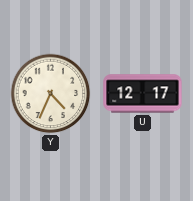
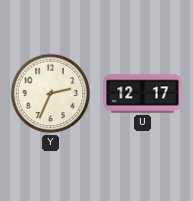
Y: 4:34 -> 2:34 (51, 94)
